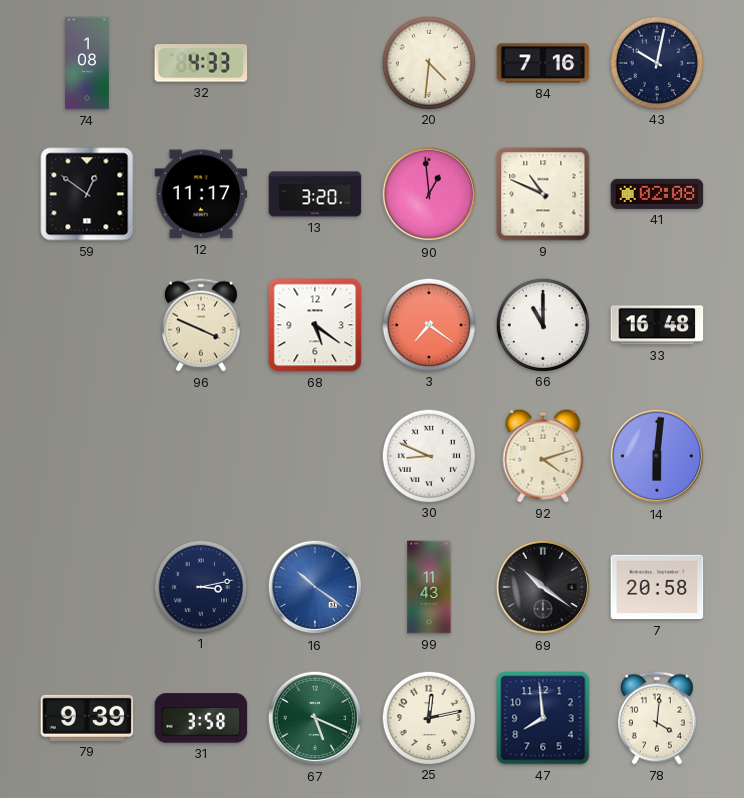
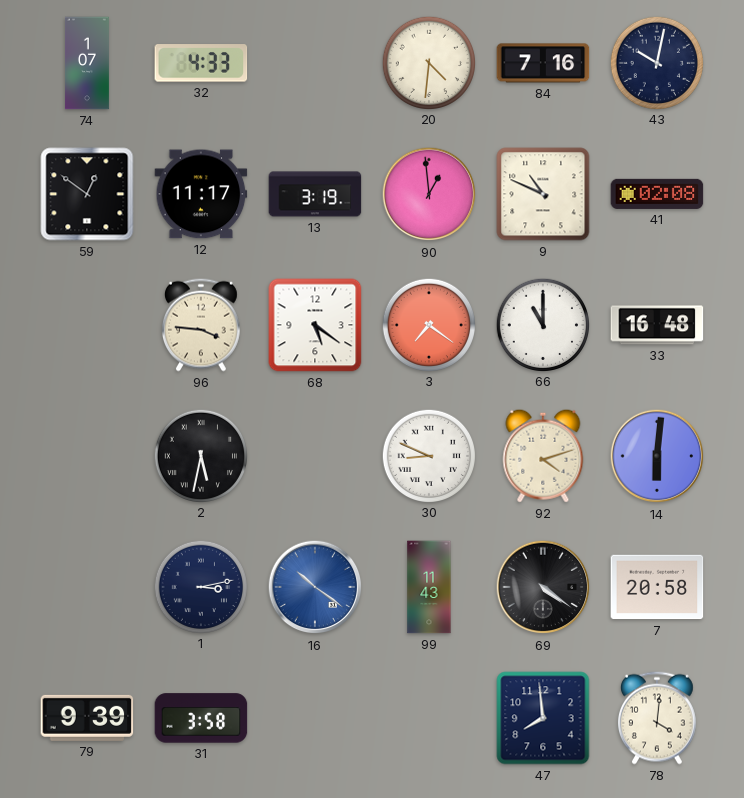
74: 1:08 -> 1:07 (88, 63)
13: 3:20 -> 3:19 (315, 194)
96: 3:49 -> 3:46 (201, 325)
2: none -> 5:32 (200, 455)
69: 10:21 -> 4:21 (543, 587)
67: 5:19 -> none (315, 718)
25: 12:13 -> none (428, 717)
